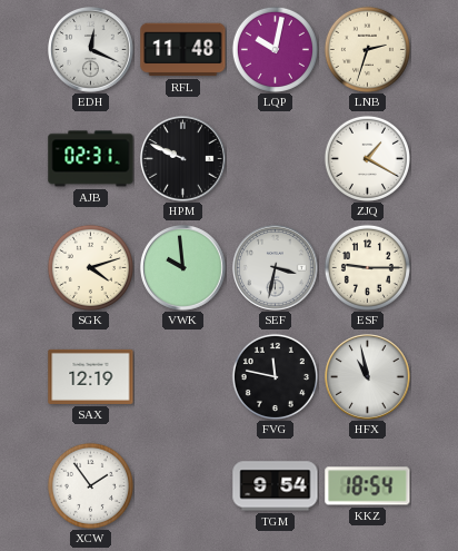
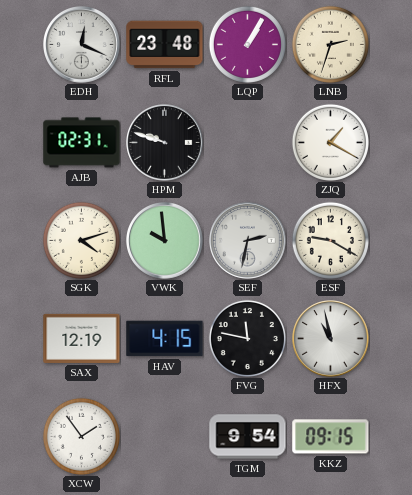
RFL: 11:48 -> 23:48 (165, 45)
LQP: 10:02 -> 1:05 (247, 44)
HPM: 9:49 -> 9:48 (165, 143)
SEF: 3:32 -> 2:32 (248, 241)
ESF: 9:15 -> 9:20 (330, 240)
HAV: none -> 4:15 (165, 339)
KKZ: 18:54 -> 09:15 (331, 437)
